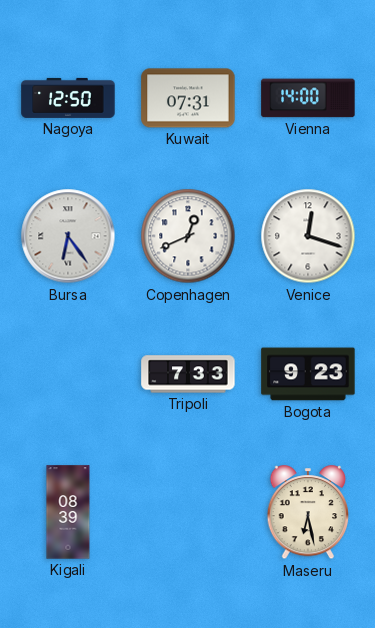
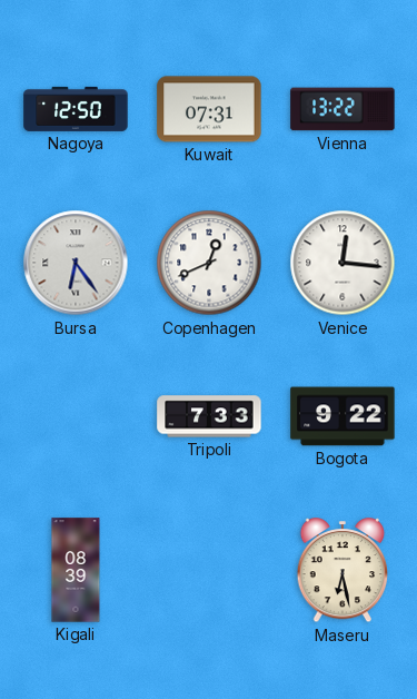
Vienna: 14:00 -> 13:22 (342, 109)
Venice: 12:18 -> 12:16 (342, 263)
Bogota: 9:23 -> 9:22 (342, 416)
